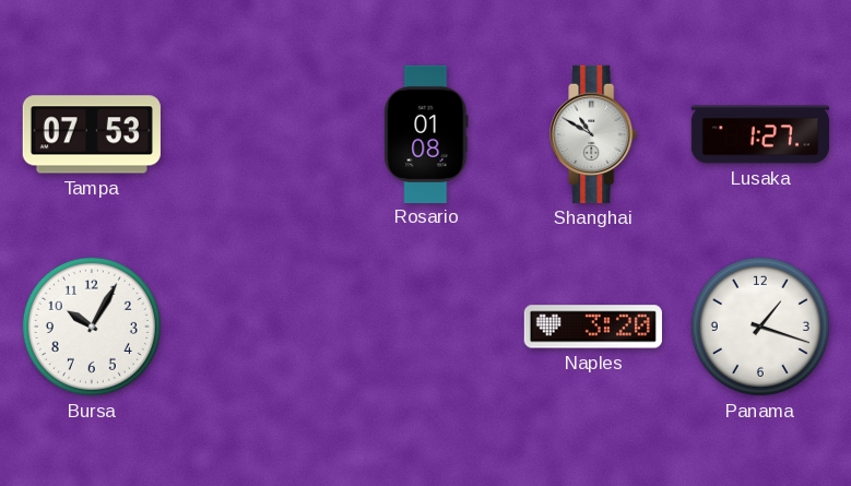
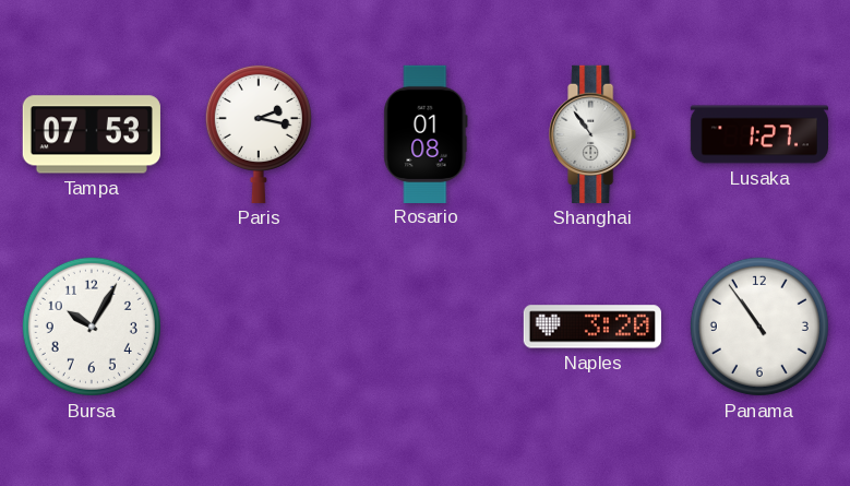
Paris: none -> 2:17 (259, 133)
Shanghai: 10:50 -> 10:54 (594, 134)
Panama: 1:18 -> 10:54 (759, 327)
